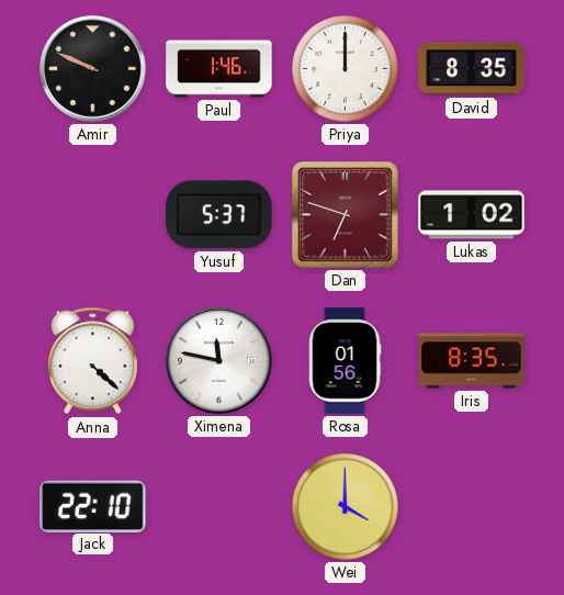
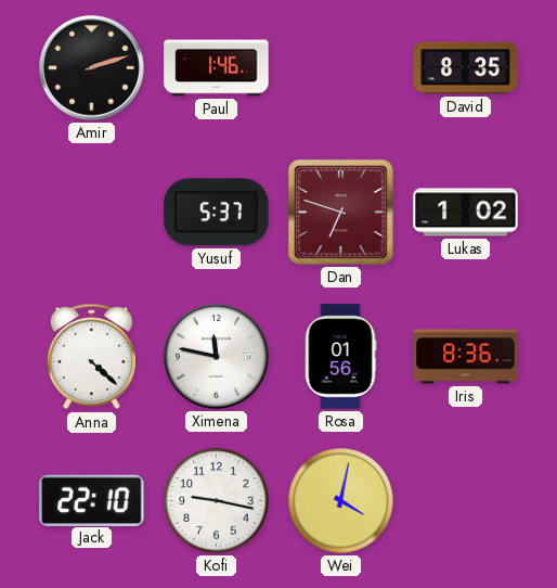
Amir: 9:49 -> 2:12 (92, 68)
Priya: 12:00 -> none (346, 69)
Iris: 8:35 -> 8:36 (466, 357)
Kofi: none -> 9:17 (217, 501)
Wei: 4:00 -> 4:02 (341, 501)
